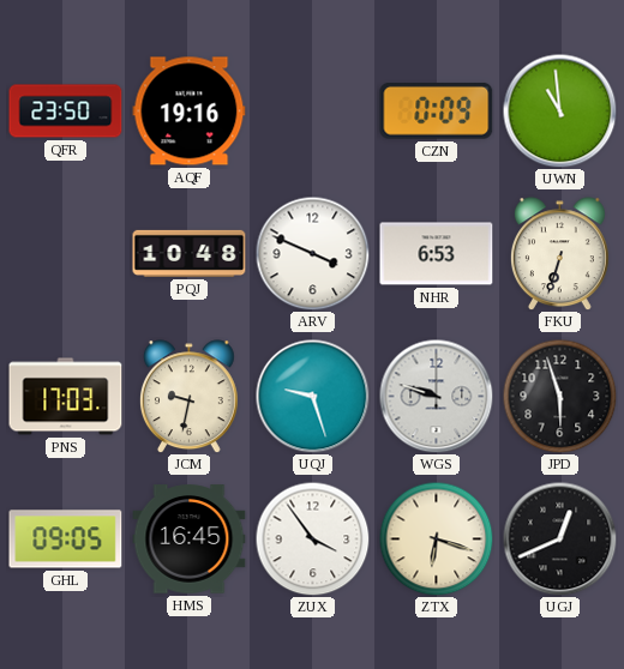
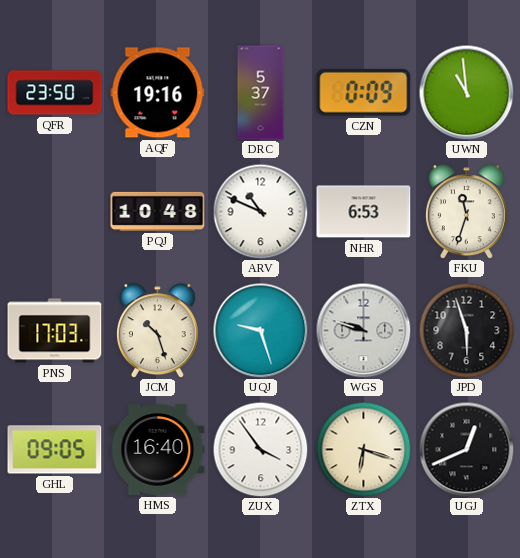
DRC: none -> 5:37 (261, 93)
ARV: 3:49 -> 10:49 (260, 211)
FKU: 6:33 -> 11:33 (466, 212)
JCM: 9:32 -> 10:27 (157, 331)
HMS: 16:45 -> 16:40 (158, 450)
